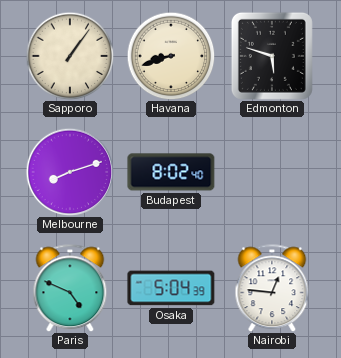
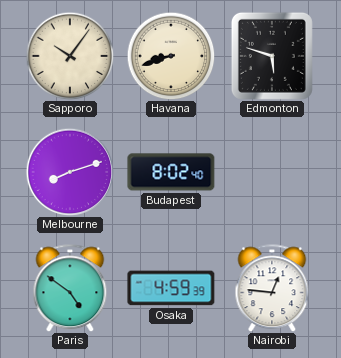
Sapporo: 1:06 -> 10:06 (70, 56)
Paris: 4:49 -> 4:51 (70, 288)
Osaka: 5:04 -> 4:59 (171, 288)
